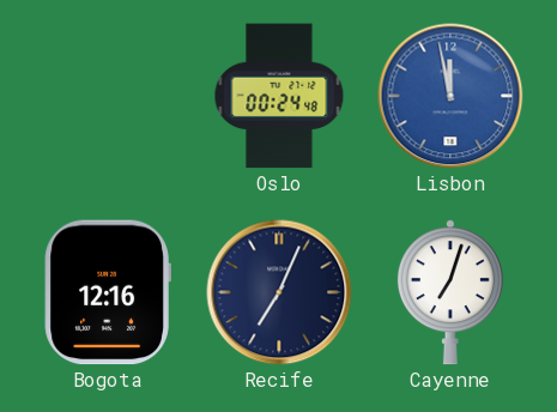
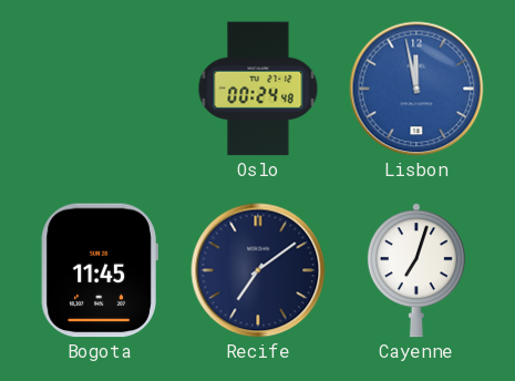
Bogota: 12:16 -> 11:45 (100, 270)
Recife: 7:04 -> 7:09 (258, 270)
